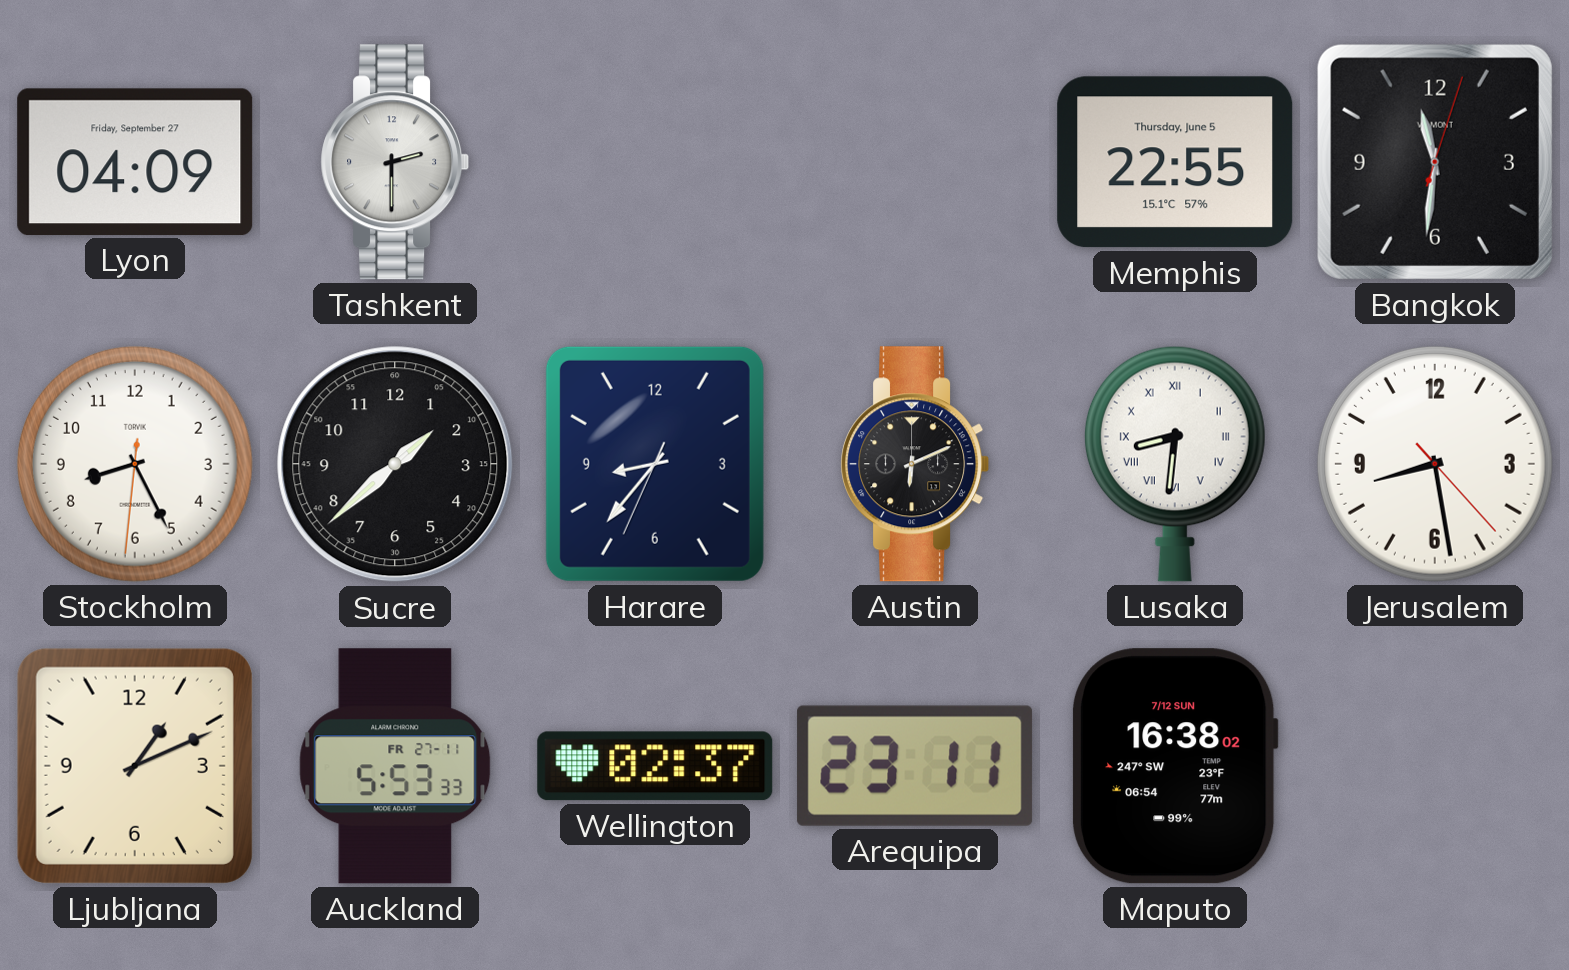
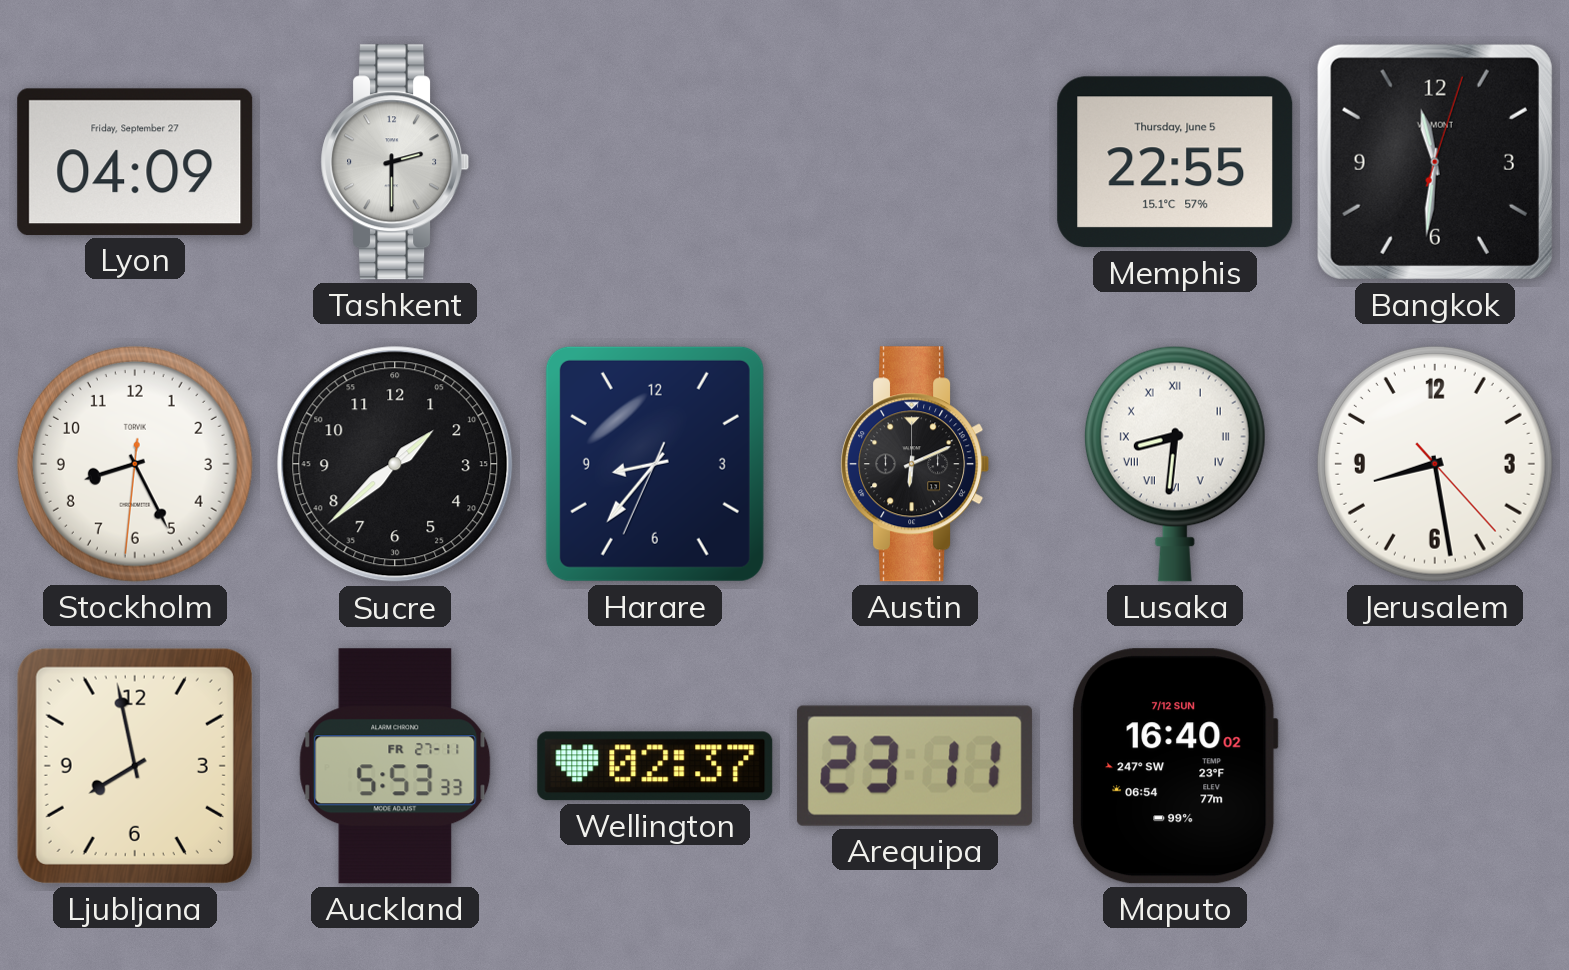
Ljubljana: 1:11 -> 7:58 (135, 766)
Maputo: 16:38 -> 16:40 (1175, 766)
